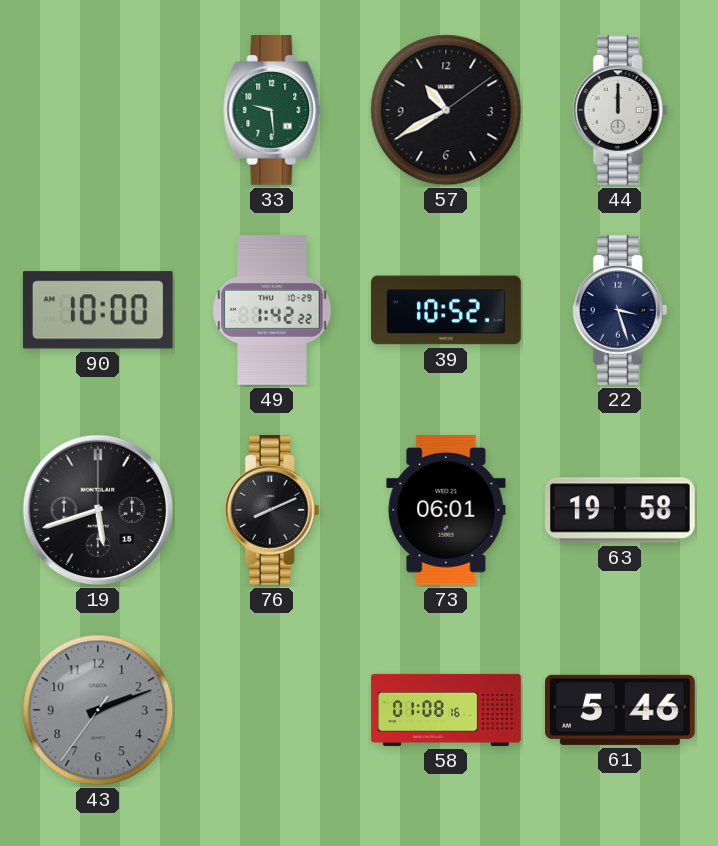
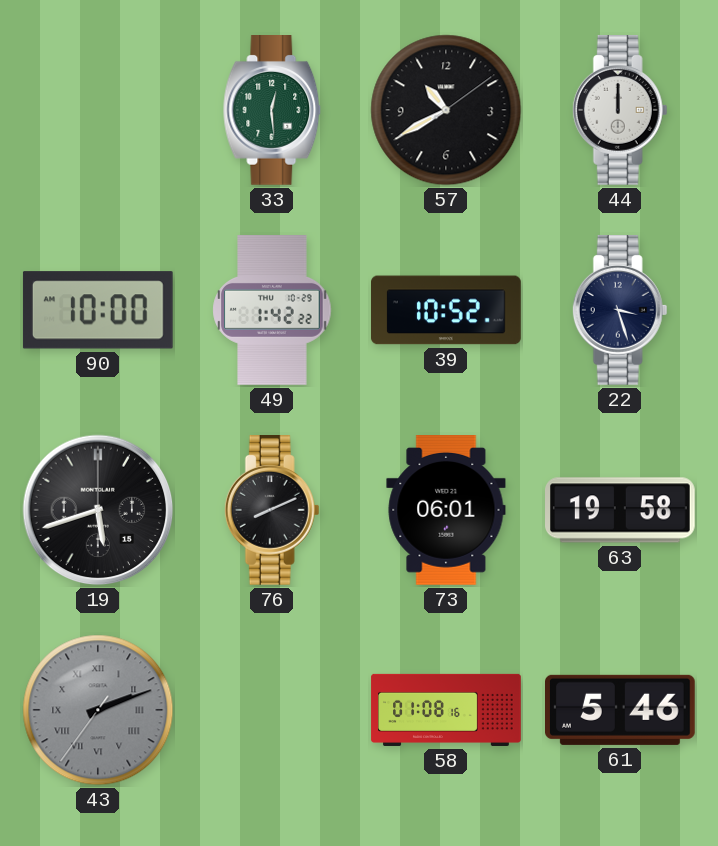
33: 9:29 -> 12:29 (272, 111)
43 numerals: Arabic -> Roman (98, 710)
